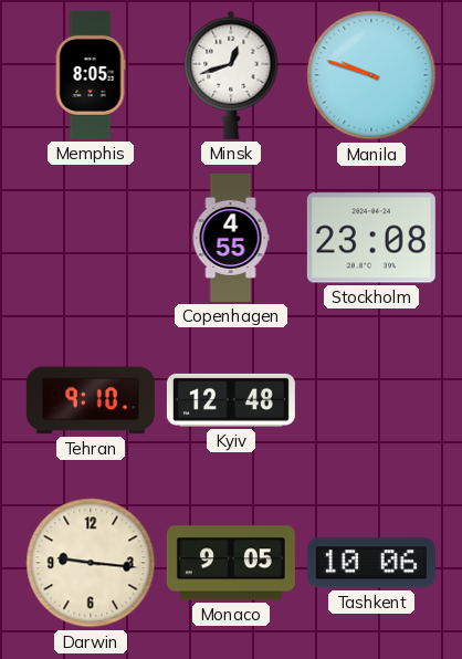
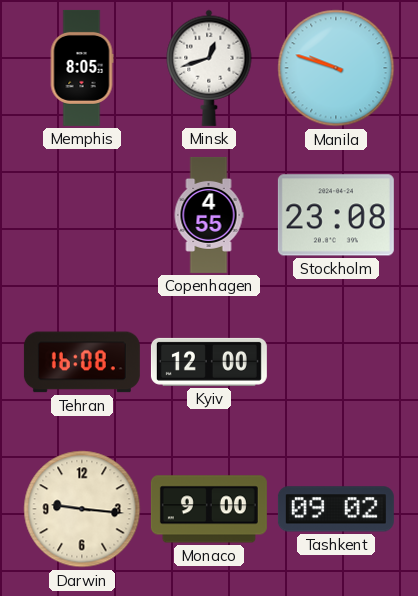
Tehran: 9:10 -> 16:08 (82, 362)
Kyiv: 12:48 -> 12:00 (209, 362)
Monaco: 9:05 -> 9:00 (209, 509)
Tashkent: 10:06 -> 09:02 (336, 509)
